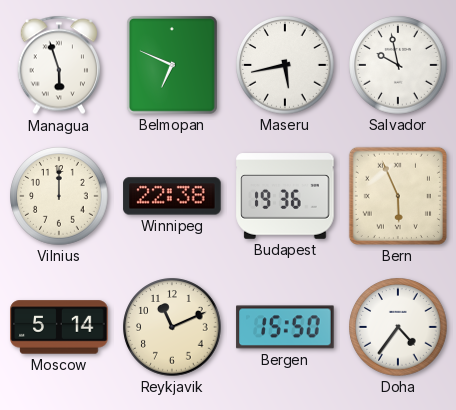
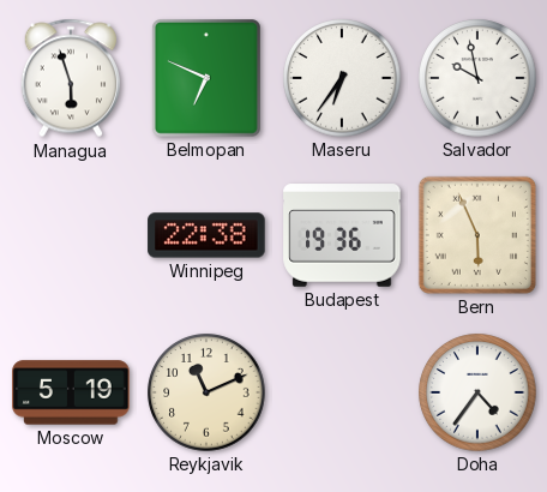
Maseru: 5:43 -> 6:36 (342, 78)
Vilnius: 12:00 -> none (59, 196)
Moscow: 5:14 -> 5:19 (71, 392)
Bergen: 15:50 -> none (285, 327)
